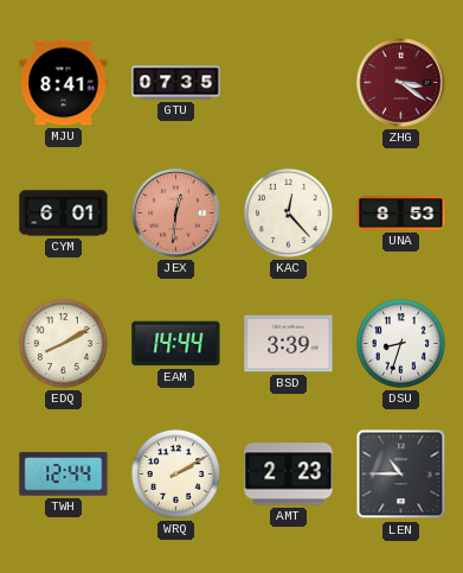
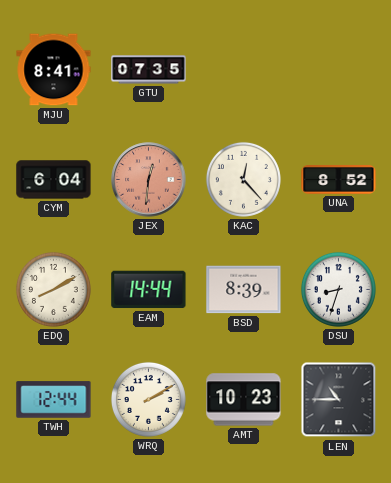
ZHG: 3:21 -> none (401, 83)
CYM: 6:01 -> 6:04 (54, 180)
UNA: 8:53 -> 8:52 (339, 180)
BSD: 3:39 -> 8:39 (244, 290)
AMT: 2:23 -> 10:23 (244, 400)
